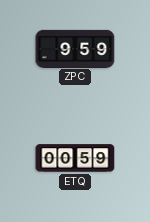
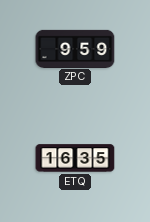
ETQ: 00:59 -> 16:35 (75, 158)
